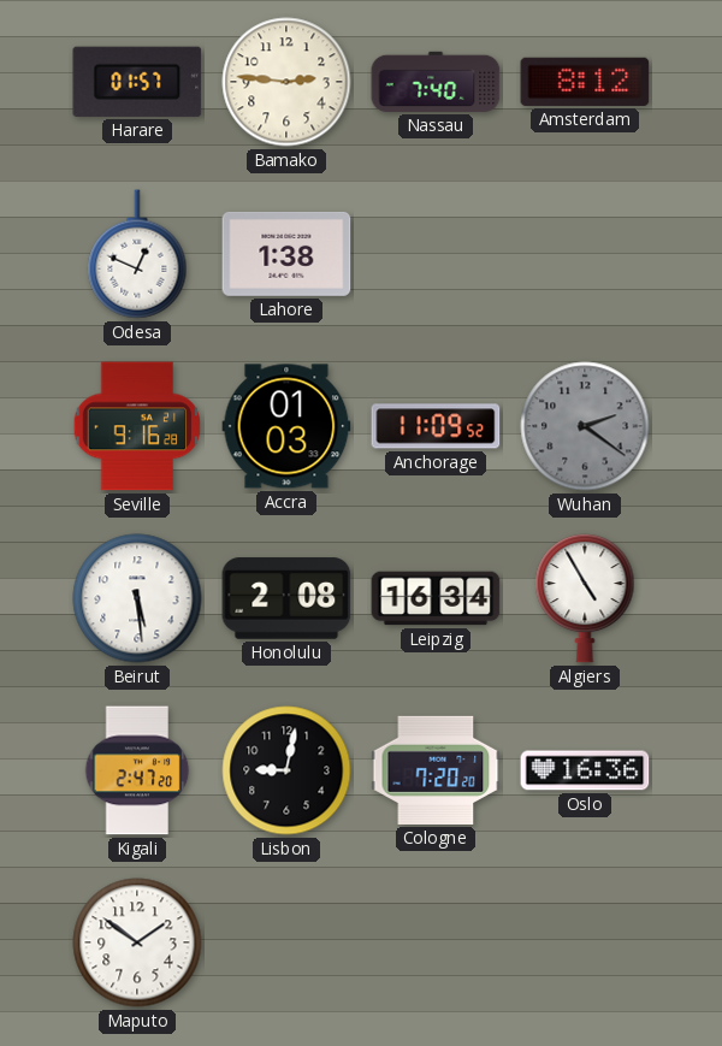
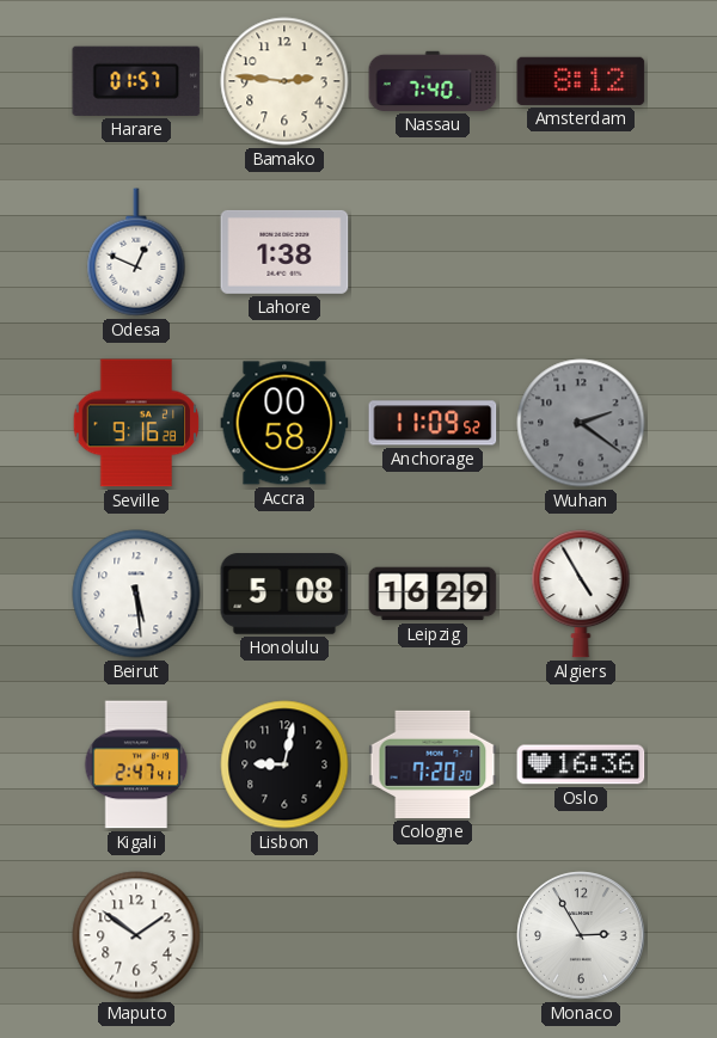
Accra: 01:03 -> 00:58 (284, 423)
Honolulu: 2:08 -> 5:08 (284, 594)
Leipzig: 16:34 -> 16:29 (433, 594)
Kigali: 2:47:20 -> 2:47:41 (136, 764)
Monaco: none -> 2:55 (581, 935)
